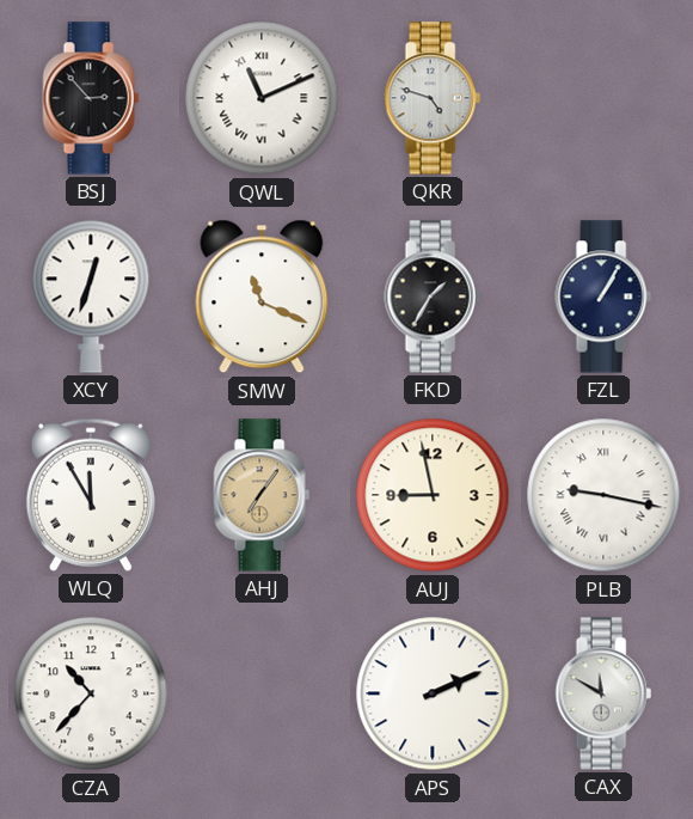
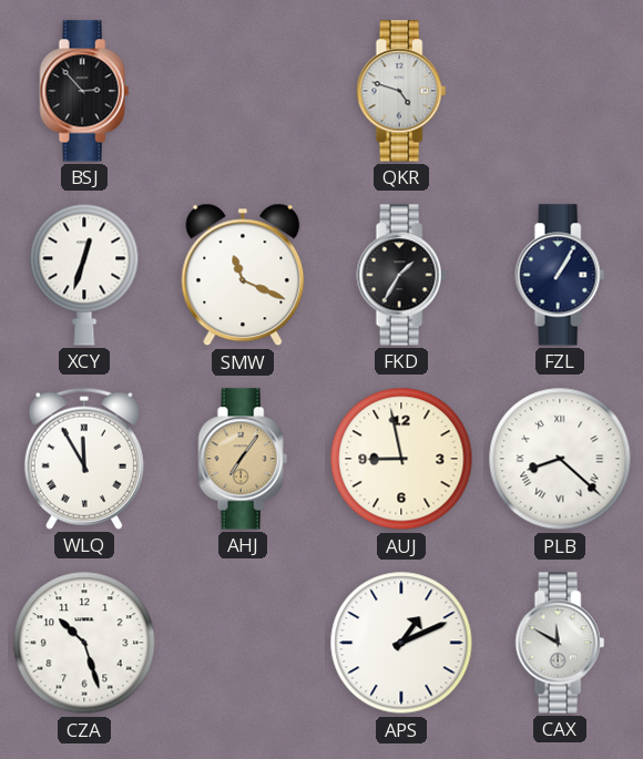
QWL: 11:11 -> none (262, 98)
PLB: 9:17 -> 8:22 (560, 459)
CZA: 10:37 -> 10:27 (84, 643)
APS: 2:11 -> 1:11 (401, 643)
